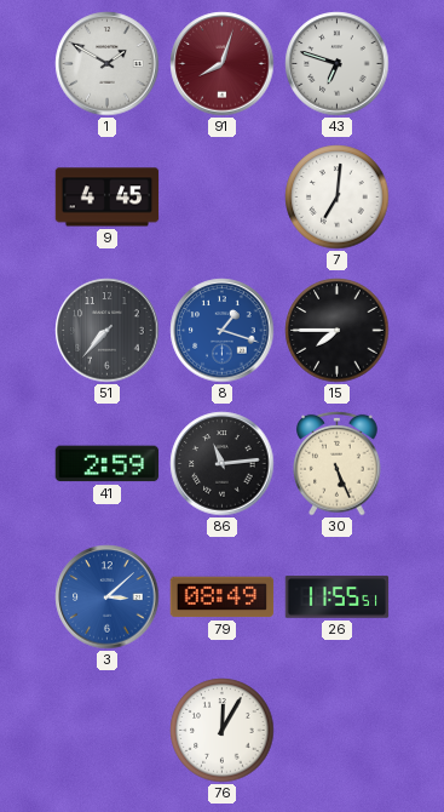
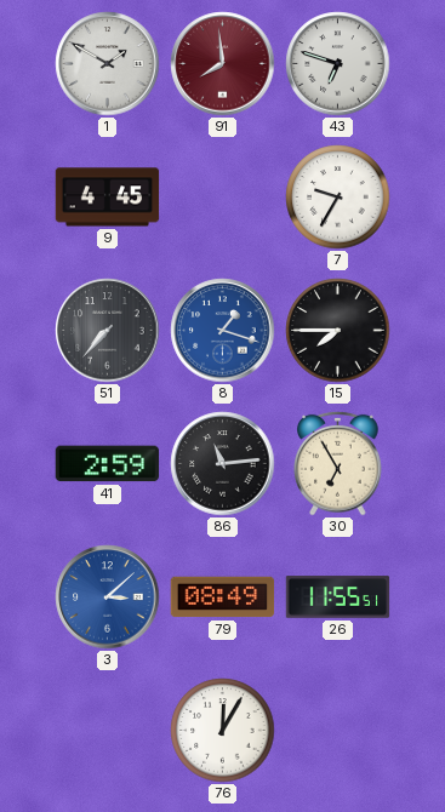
91: 8:03 -> 7:59 (223, 64)
7: 7:01 -> 9:35 (338, 198)
30: 5:26 -> 6:55 (338, 463)
